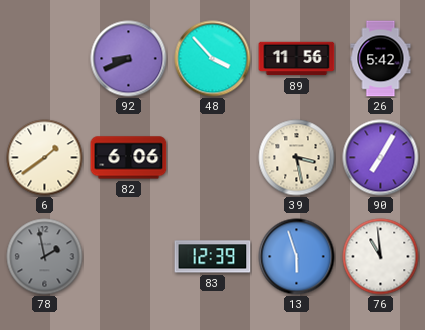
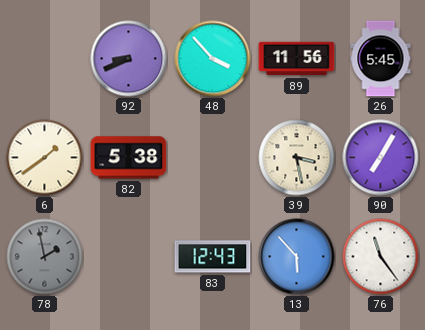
26: 5:42 -> 5:45 (381, 59)
82: 6:06 -> 5:38 (129, 158)
83: 12:39 -> 12:43 (213, 257)
13: 5:57 -> 5:53 (297, 257)
76: 10:59 -> 11:24 (381, 257)
